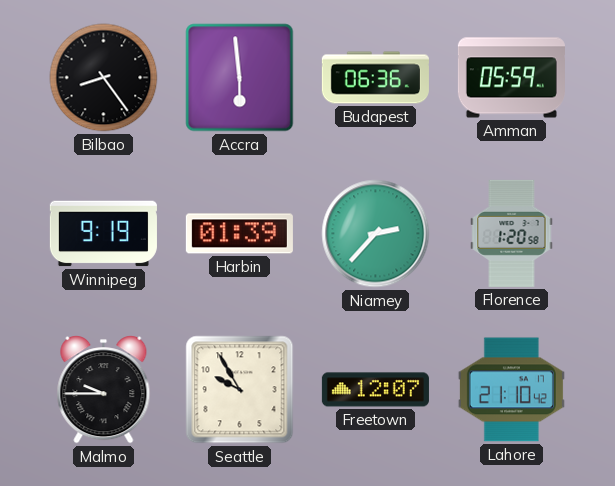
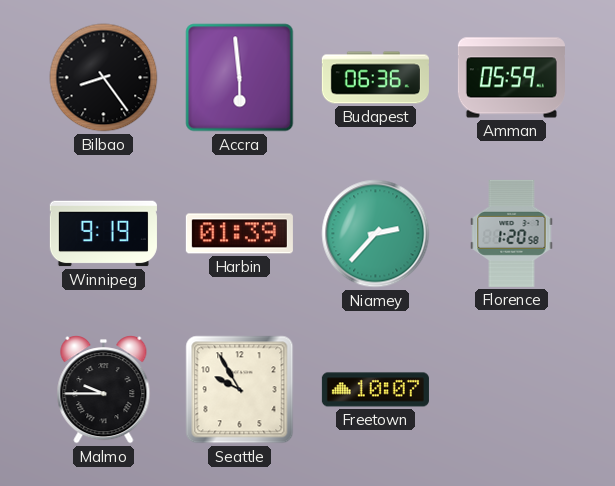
Freetown: 12:07 -> 10:07 (375, 390)
Lahore: 21:10 -> none (511, 390)
